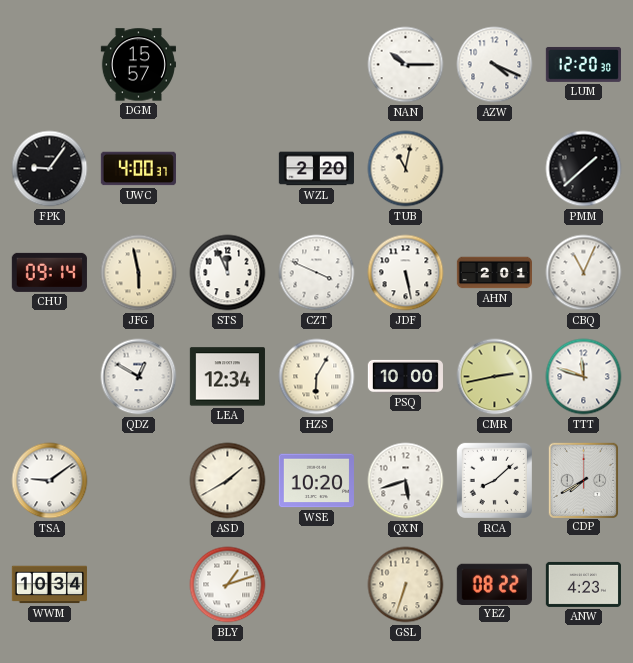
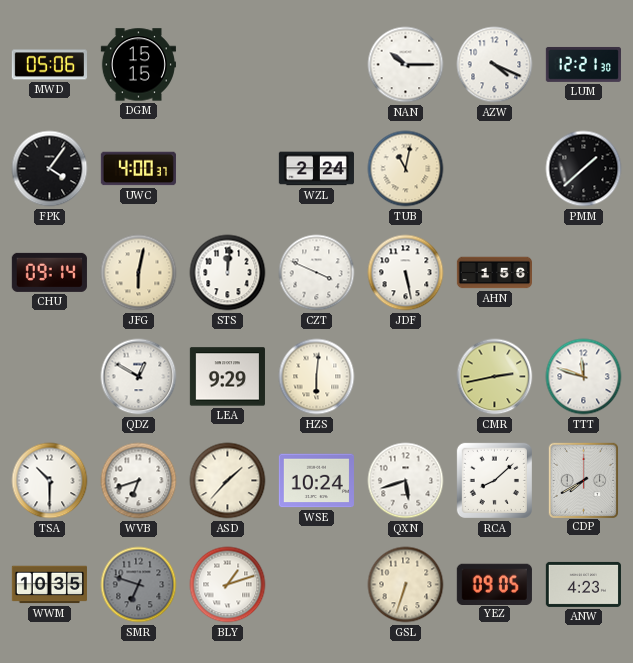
MWD: none -> 05:06 (49, 65)
DGM: 15:57 -> 15:15 (138, 65)
LUM: 12:20 -> 12:21 (583, 64)
FPK: 9:06 -> 4:06 (50, 169)
WZL: 2:20 -> 2:24 (316, 169)
JFG: 5:58 -> 6:02 (139, 273)
STS: 11:56 -> 12:01 (228, 273)
AHN: 2:01 -> 1:56 (494, 273)
CBQ: 11:04 -> none (584, 273)
LEA: 12:34 -> 9:29 (227, 377)
HZS: 6:05 -> 6:01 (317, 377)
PSQ: 10:00 -> none (405, 376)
TSA: 9:09 -> 10:30 (50, 481)
WVB: none -> 6:42 (139, 481)
ASD: 1:40 -> 1:37 (228, 481)
WSE: 10:20 -> 10:24 (316, 481)
WWM: 10:34 -> 10:35 (49, 585)
SMR: none -> 6:48 (139, 585)
YEZ: 08:22 -> 09:05 (494, 584)
